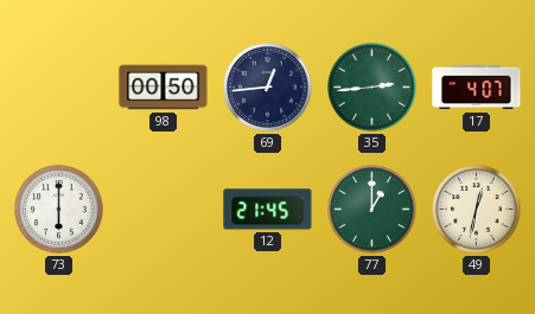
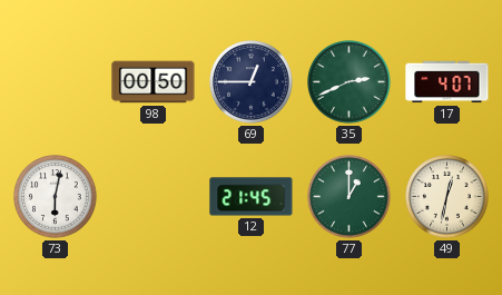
69: 12:44 -> 12:45 (252, 82)
35: 2:44 -> 2:41 (350, 82)
73: 6:00 -> 6:02 (56, 197)
